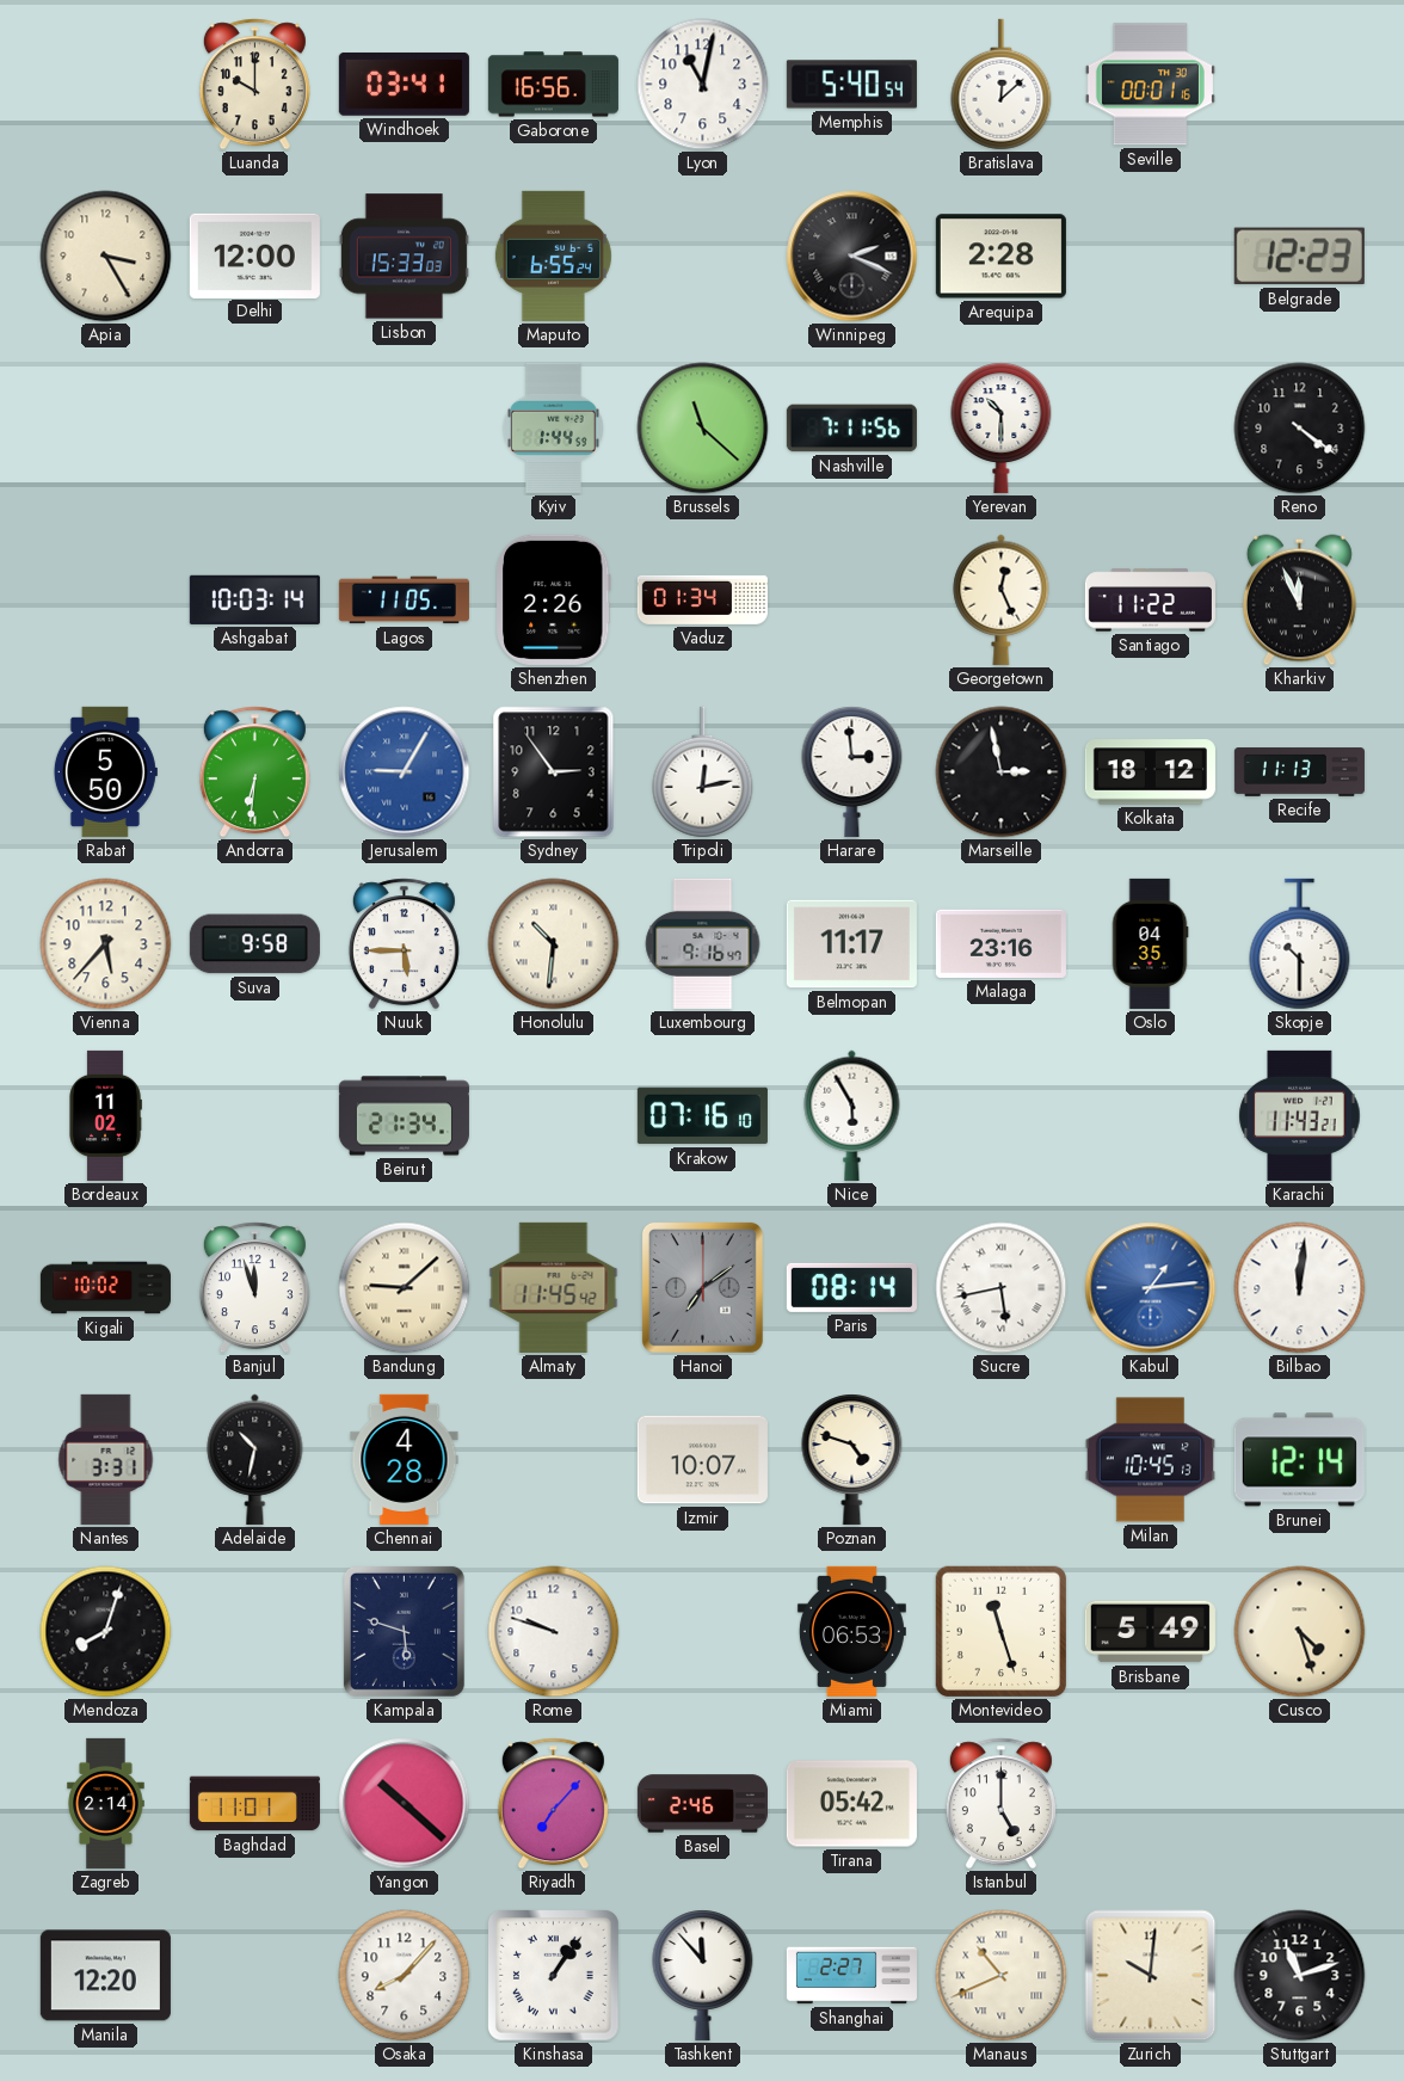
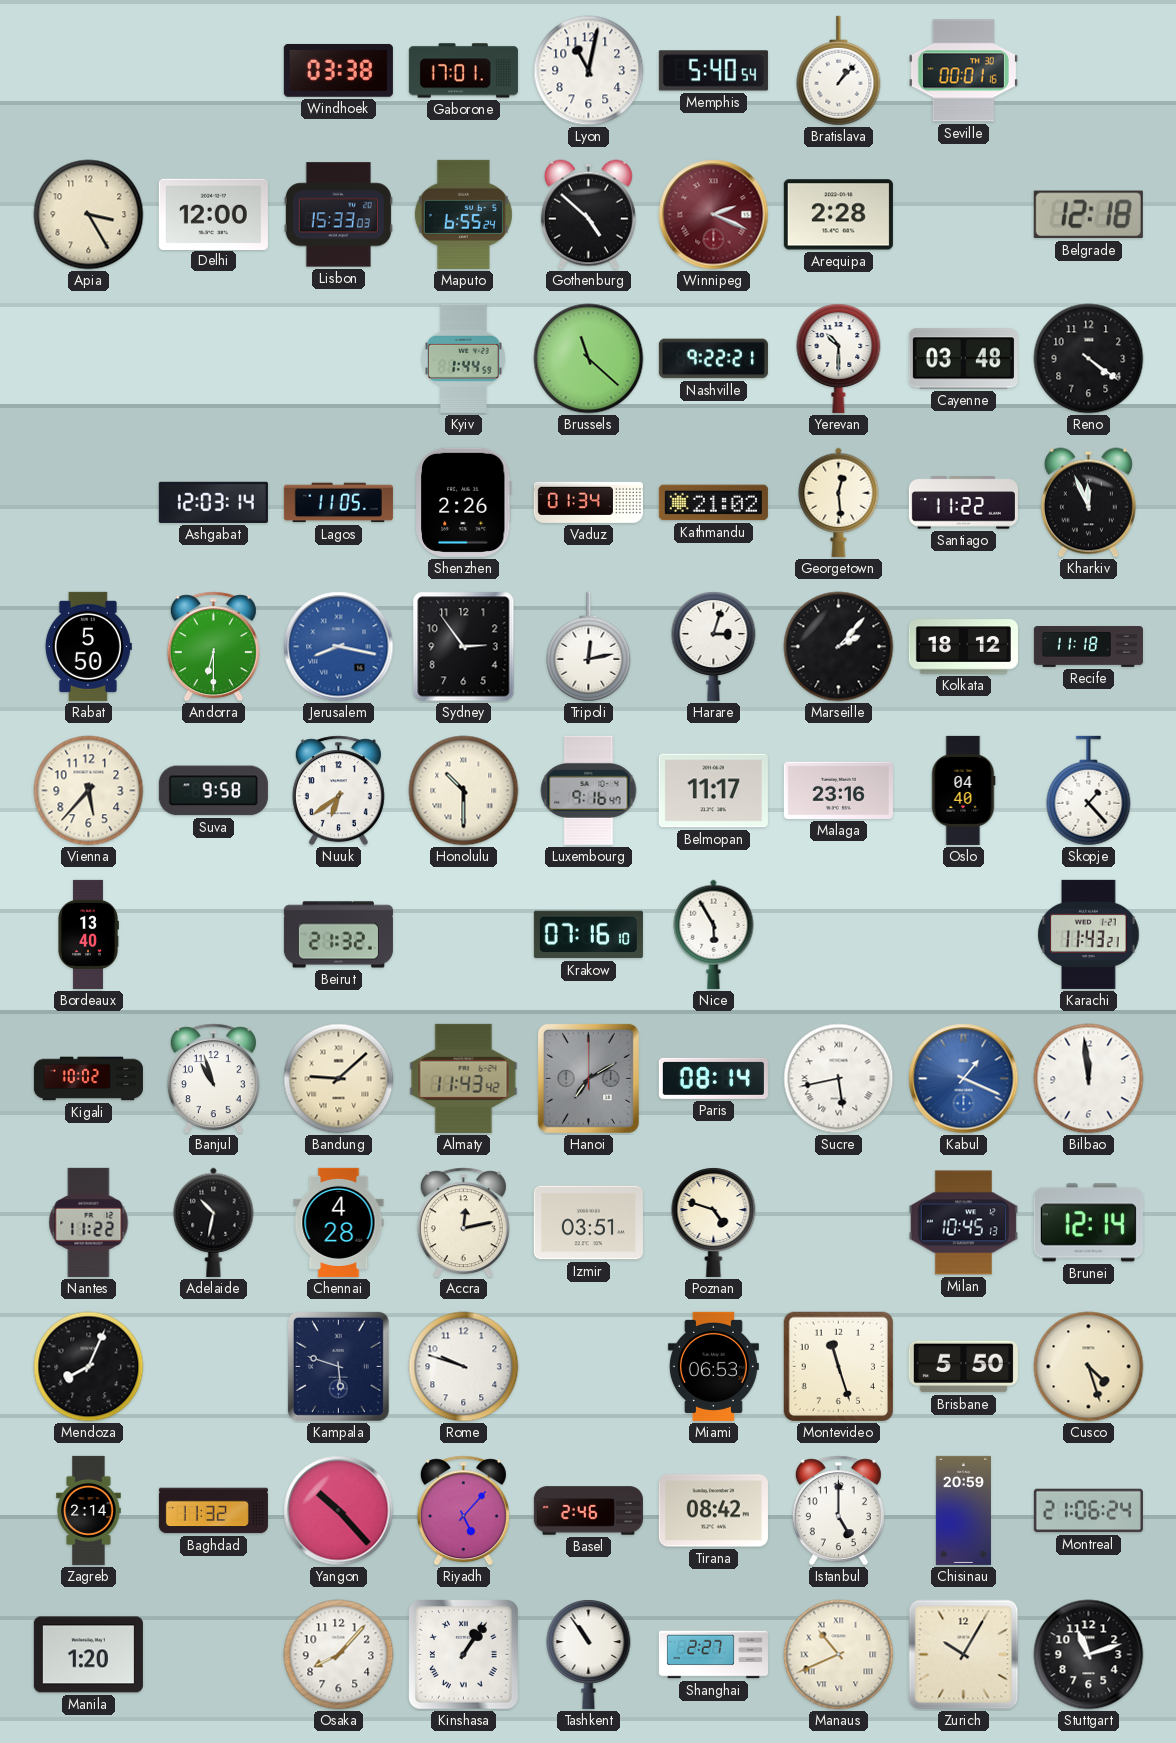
Luanda: 10:00 -> none (254, 85)
Windhoek: 03:41 -> 03:38 (338, 71)
Gaborone: 16:56 -> 17:01 (463, 71)
Bratislava: 12:08 -> 1:07 (839, 71)
Gothenburg: none -> 4:52 (588, 215)
Winnipeg dial: black -> burgundy (714, 215)
Belgrade: 12:23 -> 12:18 (1088, 215)
Nashville: 7:11 -> 9:22 (713, 359)
Cayenne: none -> 03:48 (963, 359)
Ashgabat: 10:03 -> 12:03 (213, 502)
Kathmandu: none -> 21:02 (713, 503)
Georgetown: 12:26 -> 12:29 (839, 502)
Andorra: 6:31 -> 6:30 (213, 647)
Jerusalem: 9:05 -> 8:17 (339, 647)
Harare: 2:59 -> 3:03 (714, 646)
Marseille: 2:58 -> 2:07 (839, 647)
Recife: 11:13 -> 11:18 (1088, 647)
Nuuk: 5:45 -> 6:39 (338, 791)
Honolulu: 10:31 -> 10:30 (464, 791)
Oslo: 04:35 -> 04:40 (963, 790)
Skopje: 10:30 -> 1:23 (1089, 791)
Bordeaux: 11:02 -> 13:40 (88, 934)
Beirut: 21:34 -> 21:32 (338, 935)
Banjul: 11:57 -> 10:57 (213, 1079)
Almaty: 11:45 -> 11:43 (464, 1078)
Hanoi: 7:09 -> 7:10 (588, 1078)
Kabul: 1:14 -> 1:19 (964, 1079)
Bilbao: 12:01 -> 11:59 (1089, 1079)
Nantes: 3:31 -> 11:22 (89, 1222)
Accra: none -> 12:13 (463, 1223)
Izmir: 10:07 -> 03:51 (588, 1223)
Mendoza: 8:03 -> 8:04 (89, 1367)
Brisbane: 5:49 -> 5:50 (963, 1367)
Baghdad: 11:01 -> 11:32 (213, 1511)
Yangon: 10:22 -> 10:23 (339, 1511)
Riyadh: 7:07 -> 5:07 (463, 1511)
Tirana: 05:42 -> 08:42 (713, 1511)
Chisinau: none -> 20:59 (963, 1510)
Montreal: none -> 21:06 (1088, 1511)
Manila: 12:20 -> 1:20 (88, 1655)
Tashkent: 11:53 -> 10:54 (589, 1654)
Zurich: 10:01 -> 10:05 (964, 1655)
